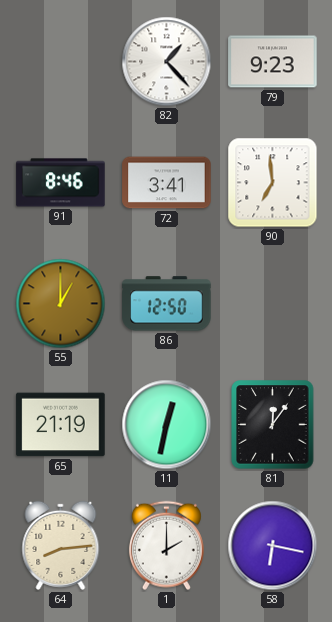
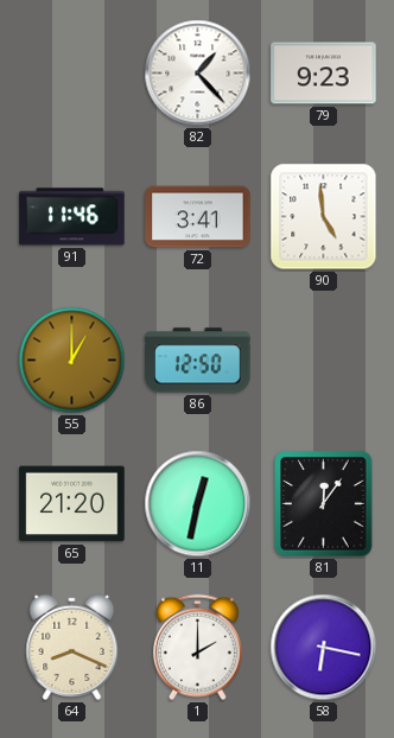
91: 8:46 -> 11:46 (72, 217)
90: 6:59 -> 4:59 (324, 217)
65: 21:19 -> 21:20 (72, 504)
64: 8:14 -> 8:19 (72, 647)
